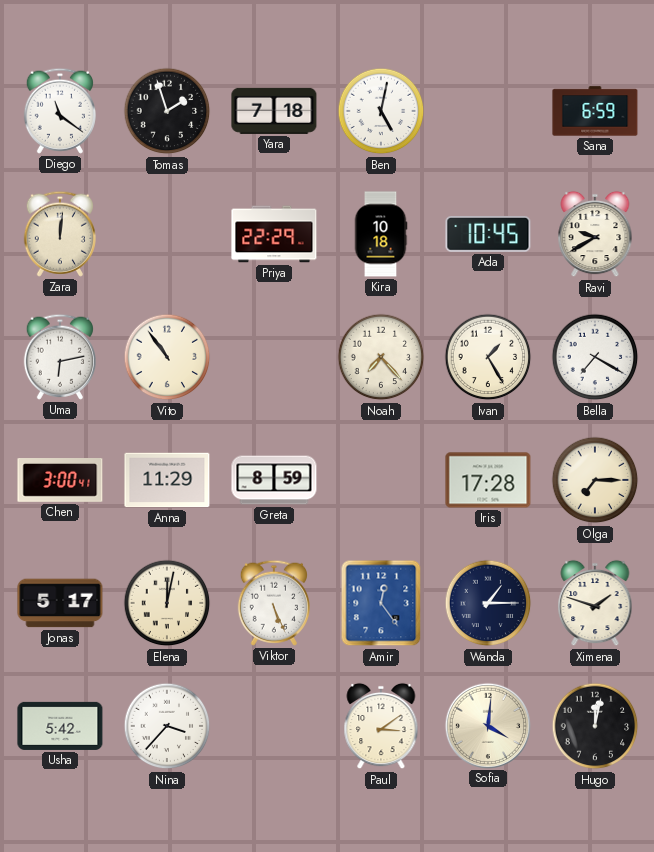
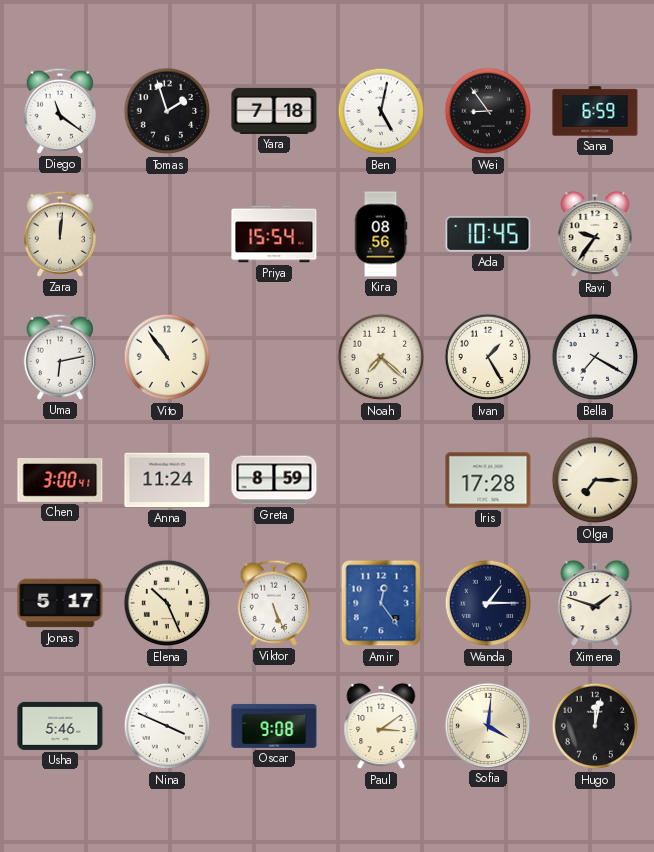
Wei: none -> 8:54 (488, 111)
Priya: 22:29 -> 15:54 (274, 234)
Kira: 10:18 -> 08:56 (381, 234)
Ravi: 9:40 -> 9:36 (595, 234)
Noah: 7:23 -> 7:22 (381, 357)
Anna: 11:29 -> 11:24 (167, 480)
Elena: 12:02 -> 10:26 (167, 603)
Usha: 5:42 -> 5:46 (60, 726)
Nina: 3:37 -> 3:49 (167, 726)
Oscar: none -> 9:08 (274, 726)
